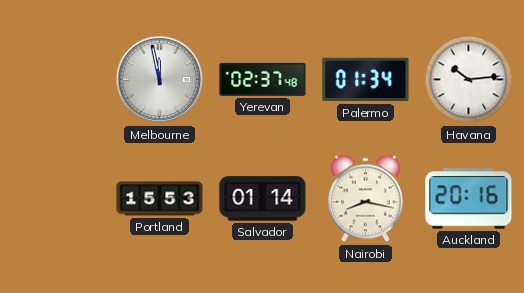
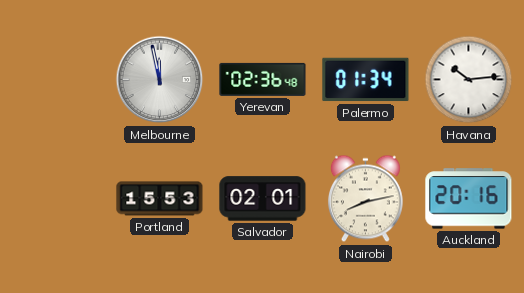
Yerevan: 02:37 -> 02:36 (263, 79)
Salvador: 01:14 -> 02:01 (263, 199)
Nairobi: 8:17 -> 8:13 (365, 199)
